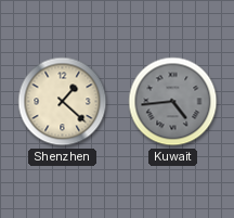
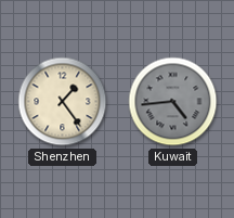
Shenzhen: 1:22 -> 1:24 (63, 102)
